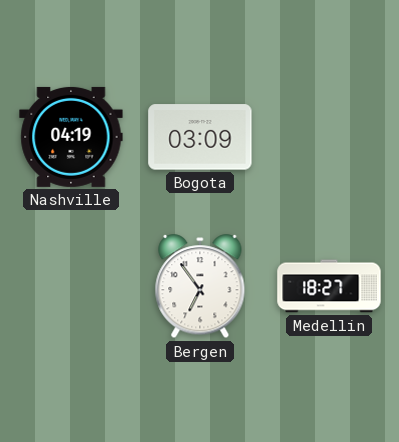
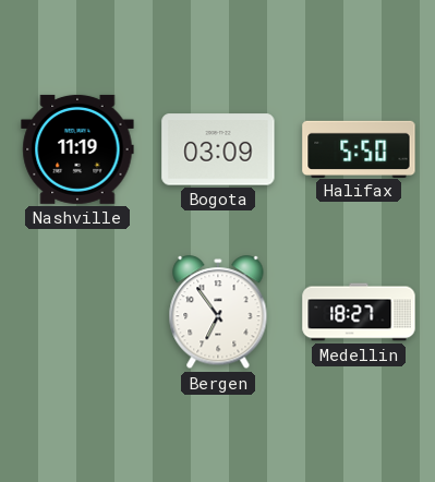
Nashville: 04:19 -> 11:19 (77, 149)
Halifax: none -> 5:50 (359, 148)
